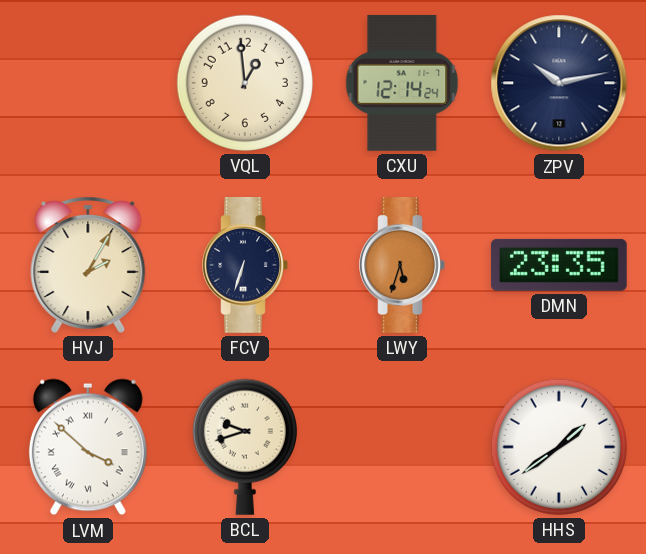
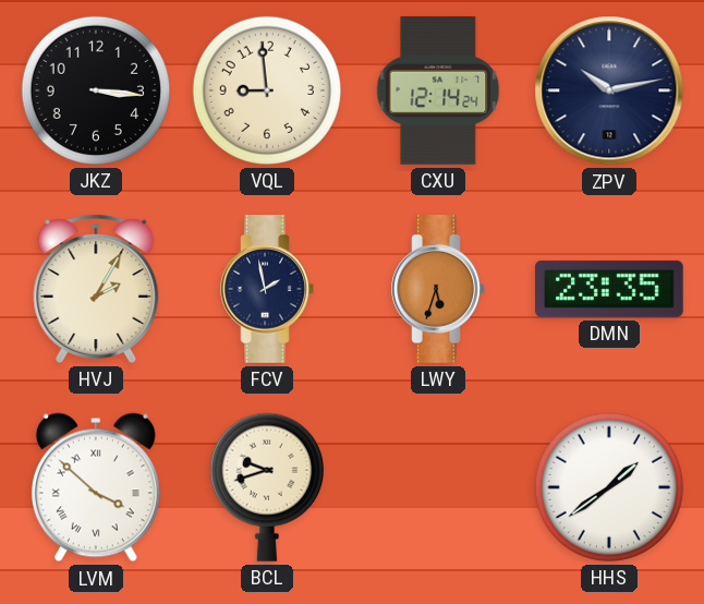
JKZ: none -> 3:16 (96, 90)
VQL: 12:59 -> 8:59 (267, 90)
FCV: 6:33 -> 1:58 (267, 290)
